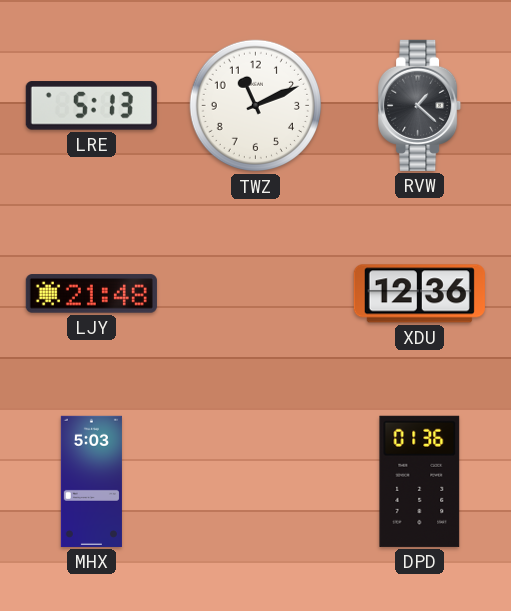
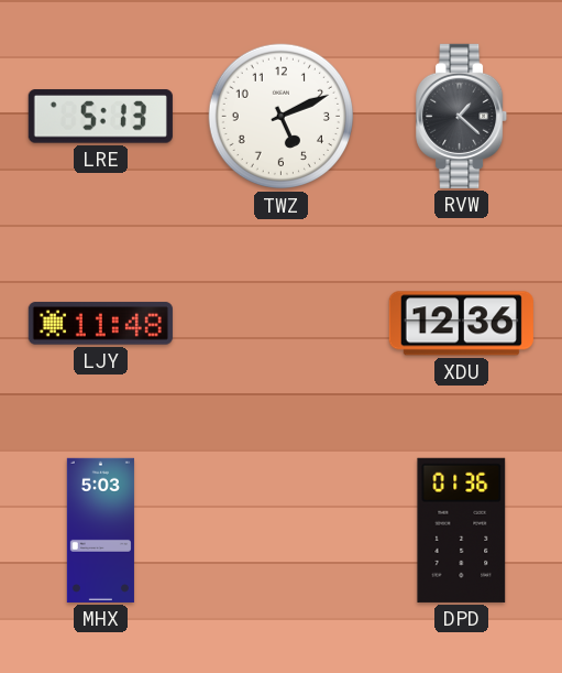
TWZ: 11:11 -> 5:11 (282, 117)
LJY: 21:48 -> 11:48 (100, 324)
